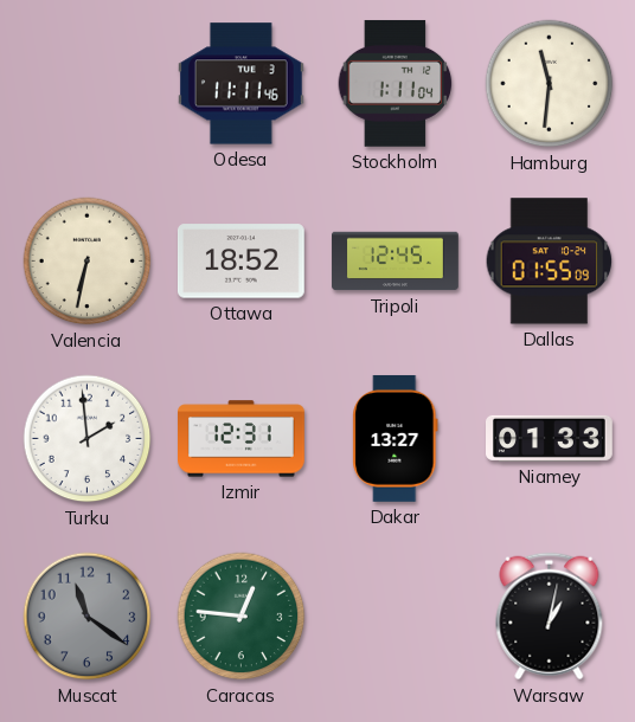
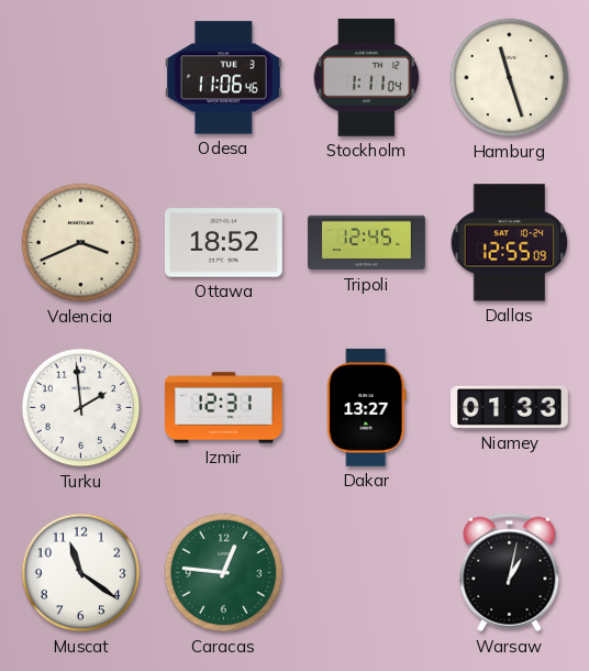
Odesa: 11:11 -> 11:06 (223, 78)
Hamburg: 11:31 -> 11:27 (510, 78)
Valencia: 6:32 -> 3:41 (81, 243)
Dallas: 01:55 -> 12:55 (510, 243)
Muscat dial: grey -> white (81, 573)
